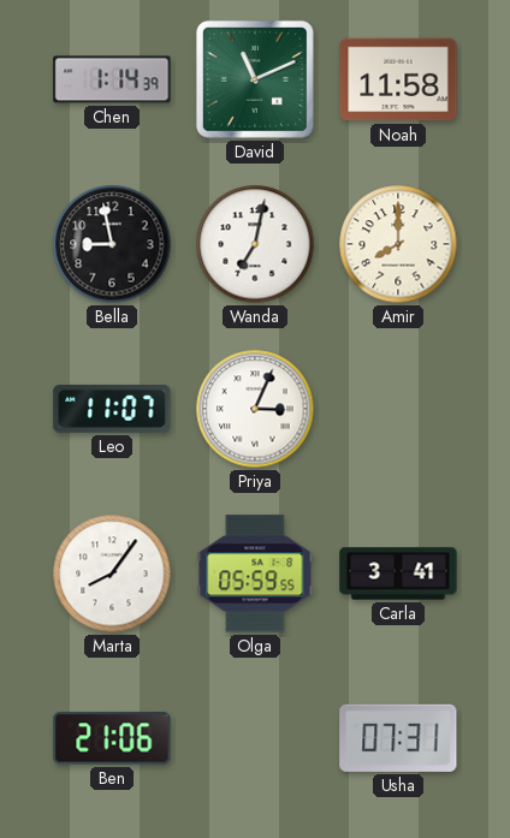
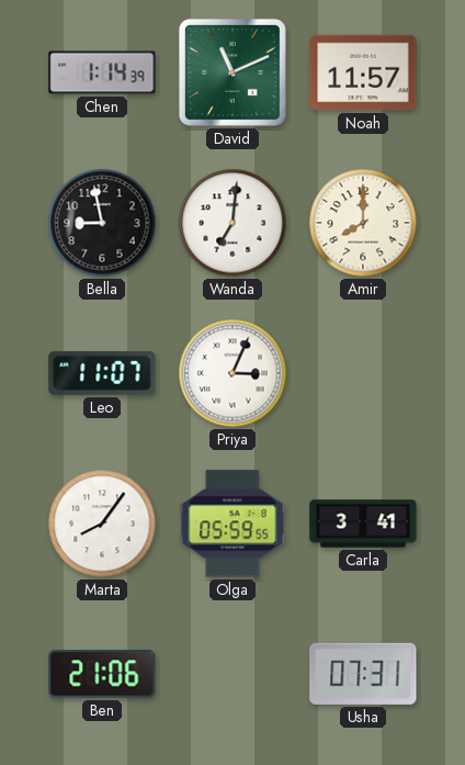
Noah: 11:58 -> 11:57 (363, 72)
Wanda: 7:02 -> 7:01 (232, 223)
